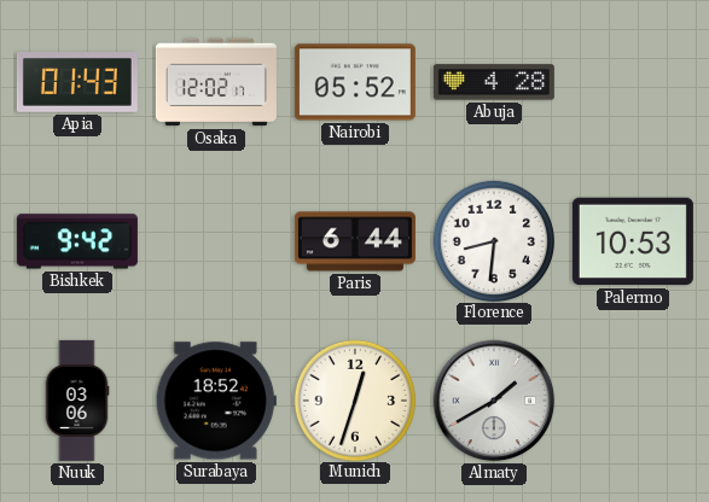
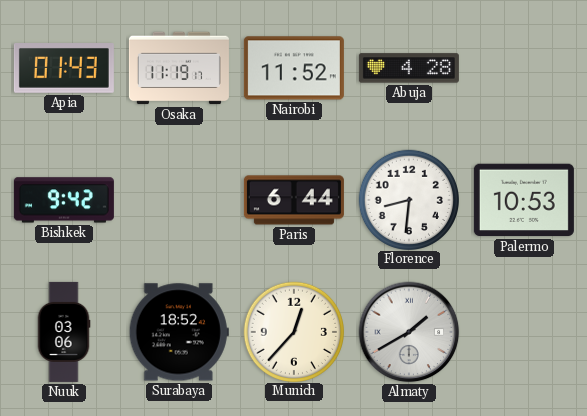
Osaka: 12:02 -> 11:19 (179, 68)
Nairobi: 05:52 -> 11:52 (294, 68)
Munich: 12:33 -> 12:37 (293, 331)
